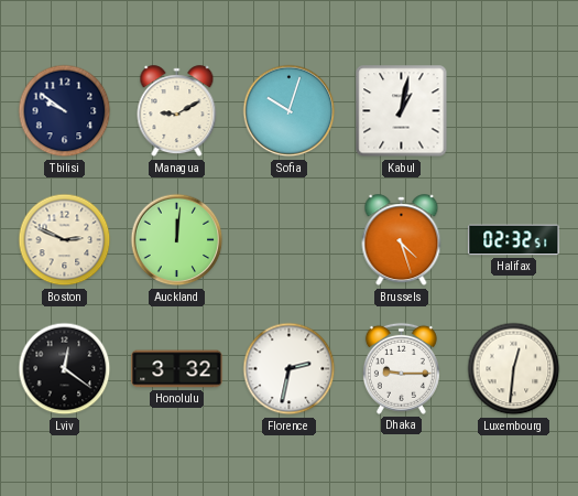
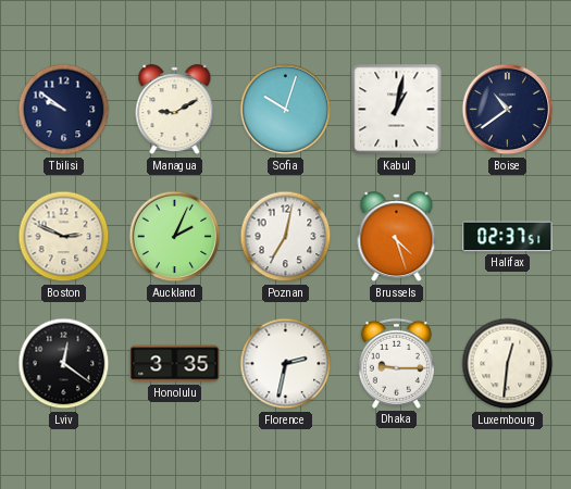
Boise: none -> 10:39 (508, 110)
Auckland: 12:01 -> 2:04 (175, 237)
Poznan: none -> 7:02 (286, 237)
Halifax: 02:32 -> 02:37 (508, 237)
Honolulu: 3:32 -> 3:35 (175, 364)
